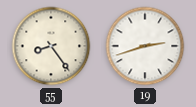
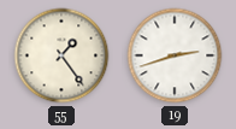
55: 8:24 -> 1:24 (61, 55)
